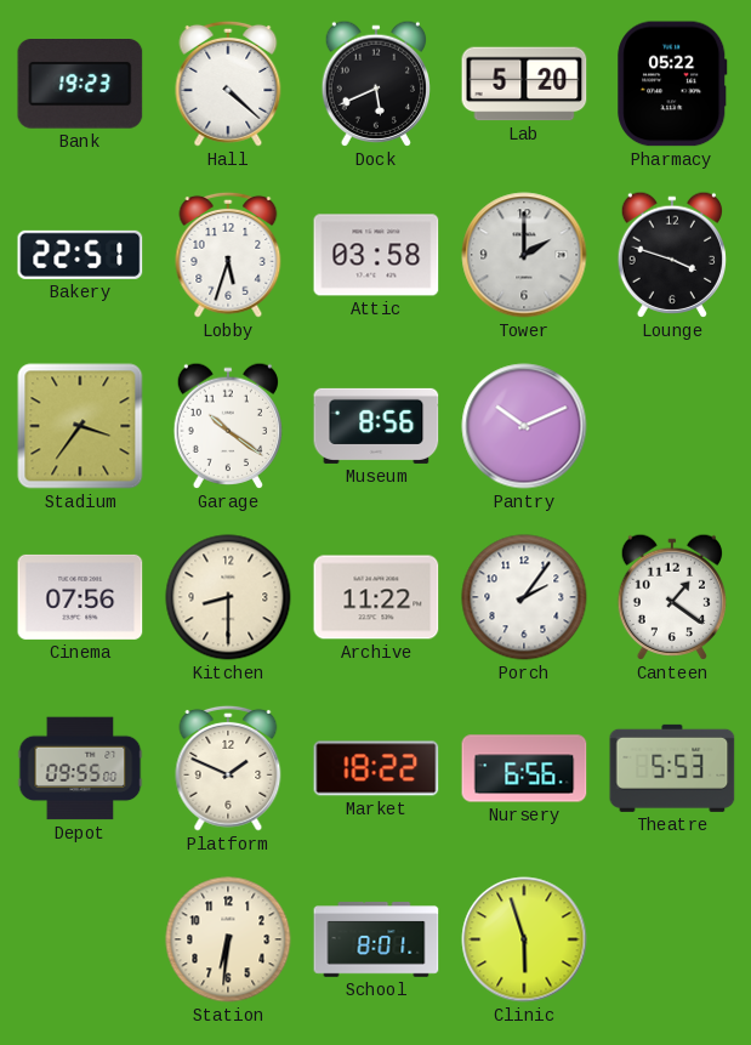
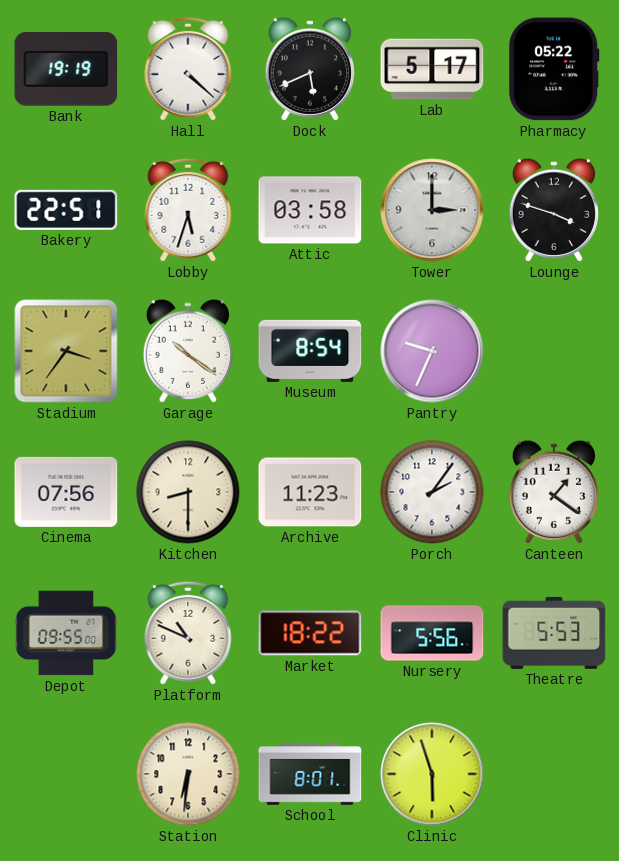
Bank: 19:23 -> 19:19 (66, 69)
Lab: 5:20 -> 5:17 (432, 69)
Tower: 2:00 -> 3:00 (432, 210)
Museum: 8:56 -> 8:54 (310, 351)
Pantry: 10:11 -> 9:34 (432, 351)
Archive: 11:22 -> 11:23 (310, 492)
Platform: 1:49 -> 10:49 (188, 633)
Nursery: 6:56 -> 5:56 (432, 633)
